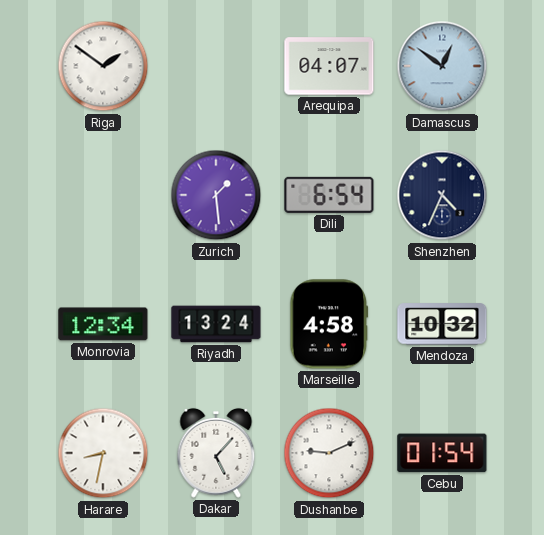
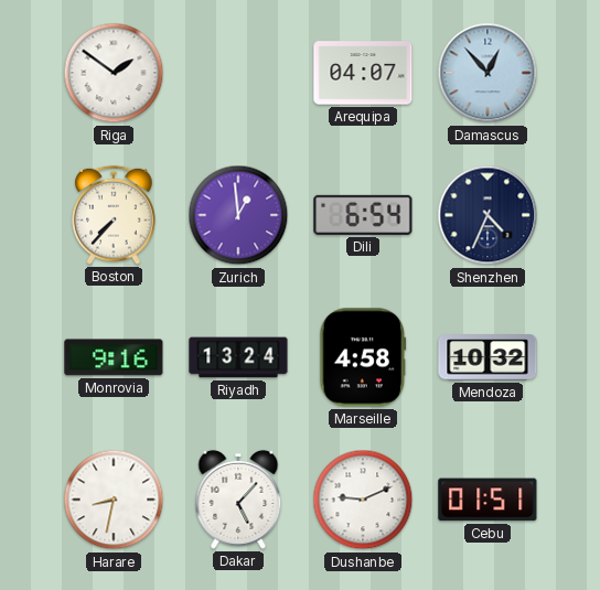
Damascus: 12:51 -> 12:53 (488, 73)
Boston: none -> 7:37 (114, 215)
Zurich: 1:29 -> 12:59 (238, 215)
Monrovia: 12:34 -> 9:16 (114, 357)
Cebu: 01:54 -> 01:51 (488, 500)
